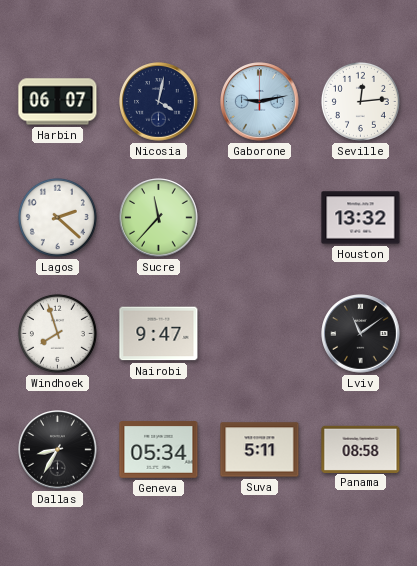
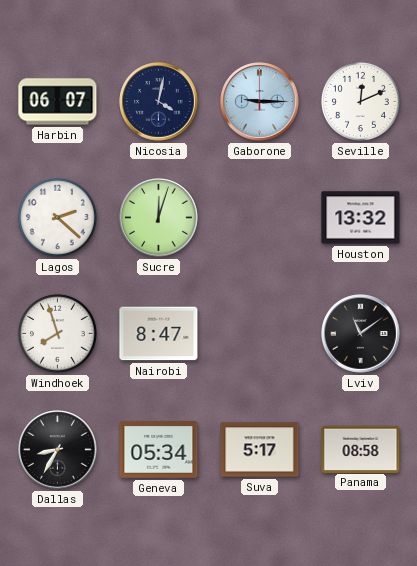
Gaborone: 9:13 -> 9:15 (260, 102)
Seville: 12:14 -> 12:11 (360, 101)
Sucre: 11:37 -> 12:03 (159, 218)
Nairobi: 9:47 -> 8:47 (159, 334)
Suva: 5:11 -> 5:17 (260, 450)
